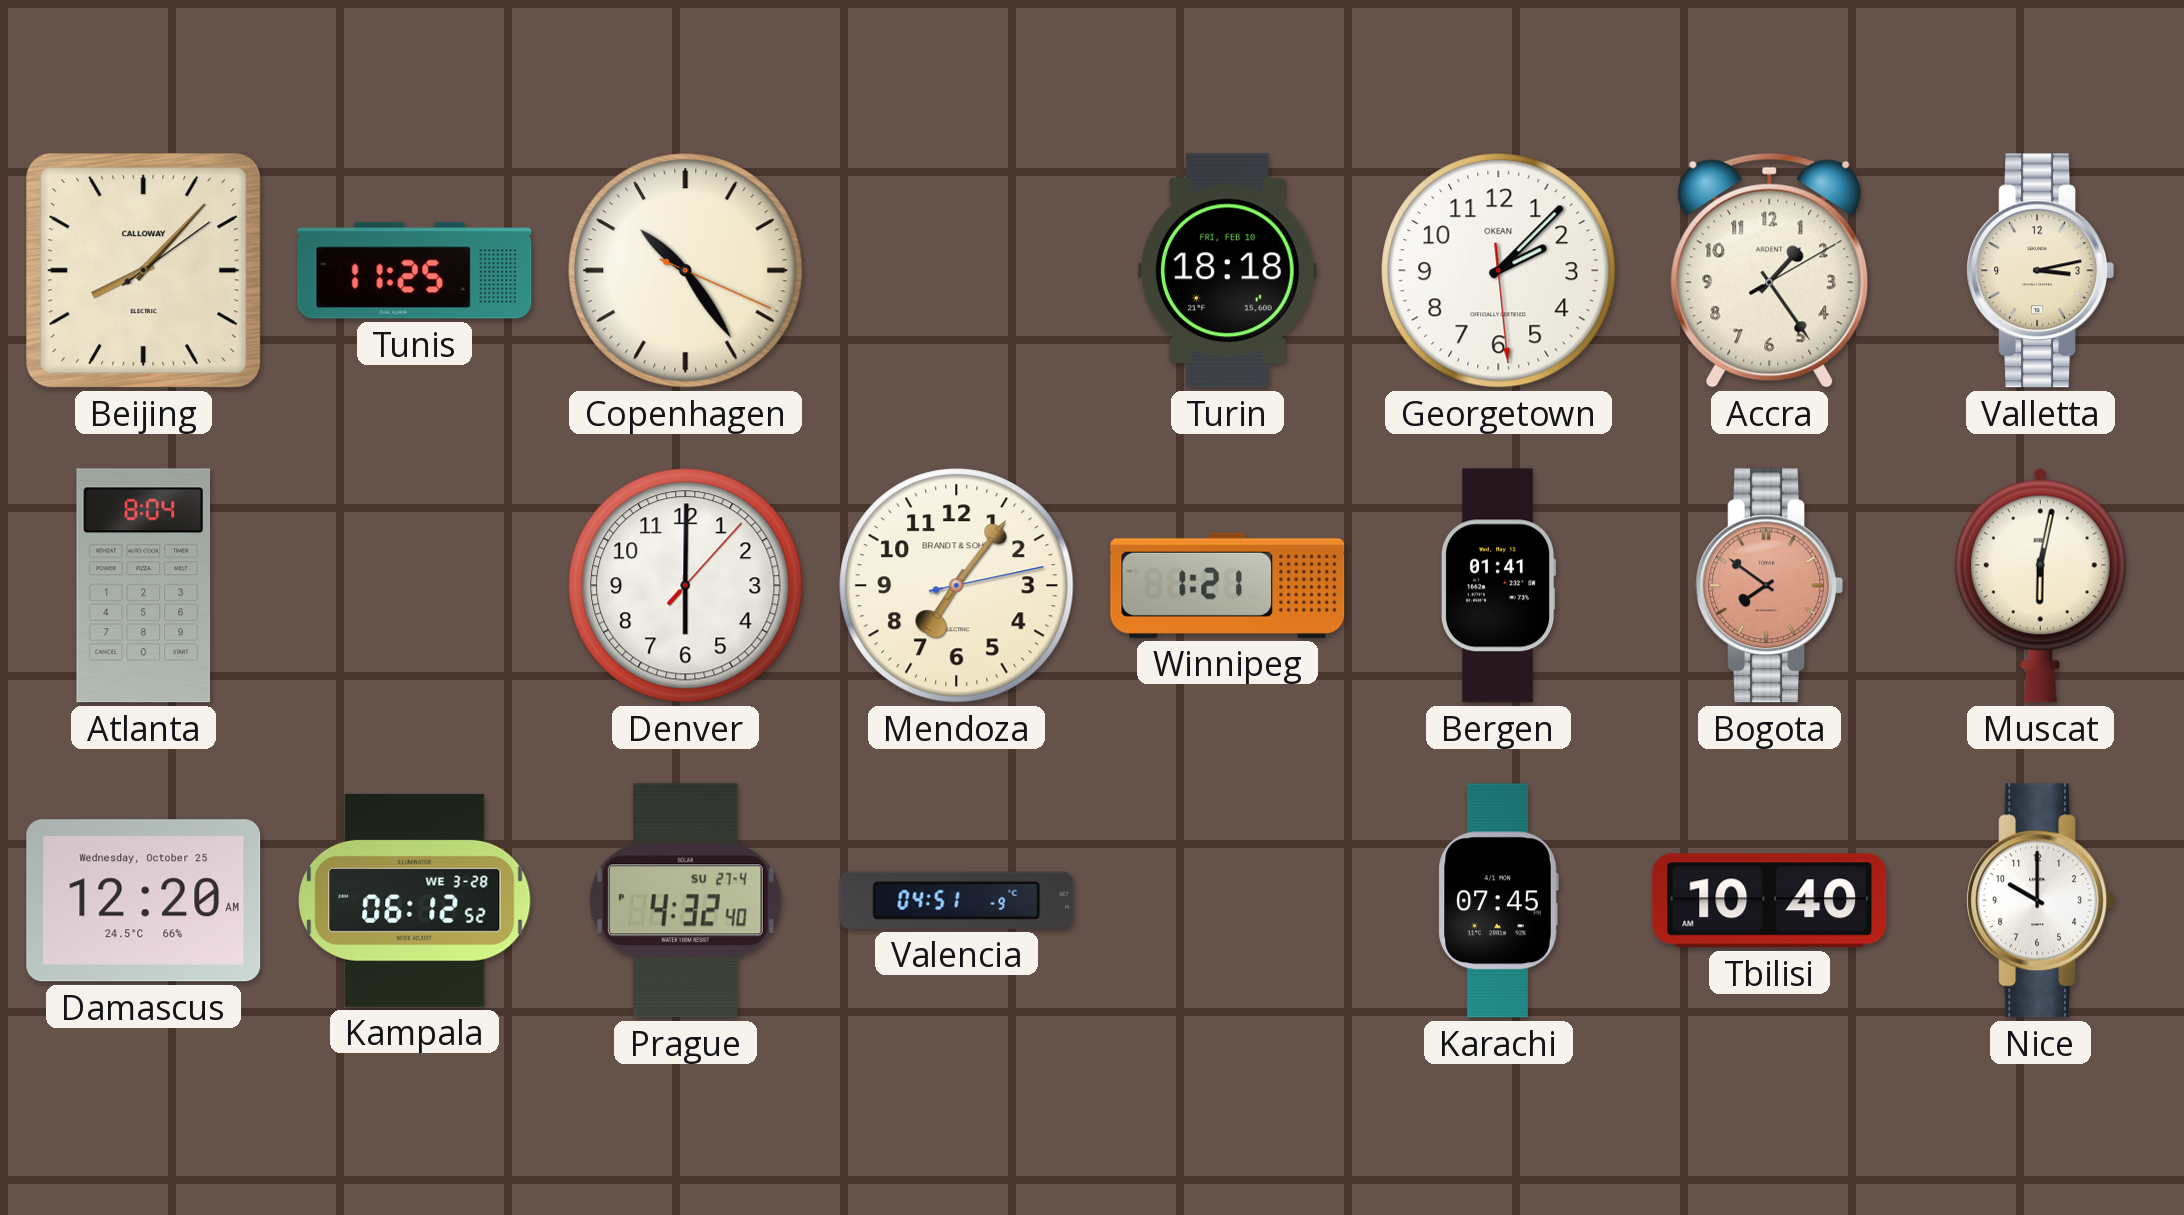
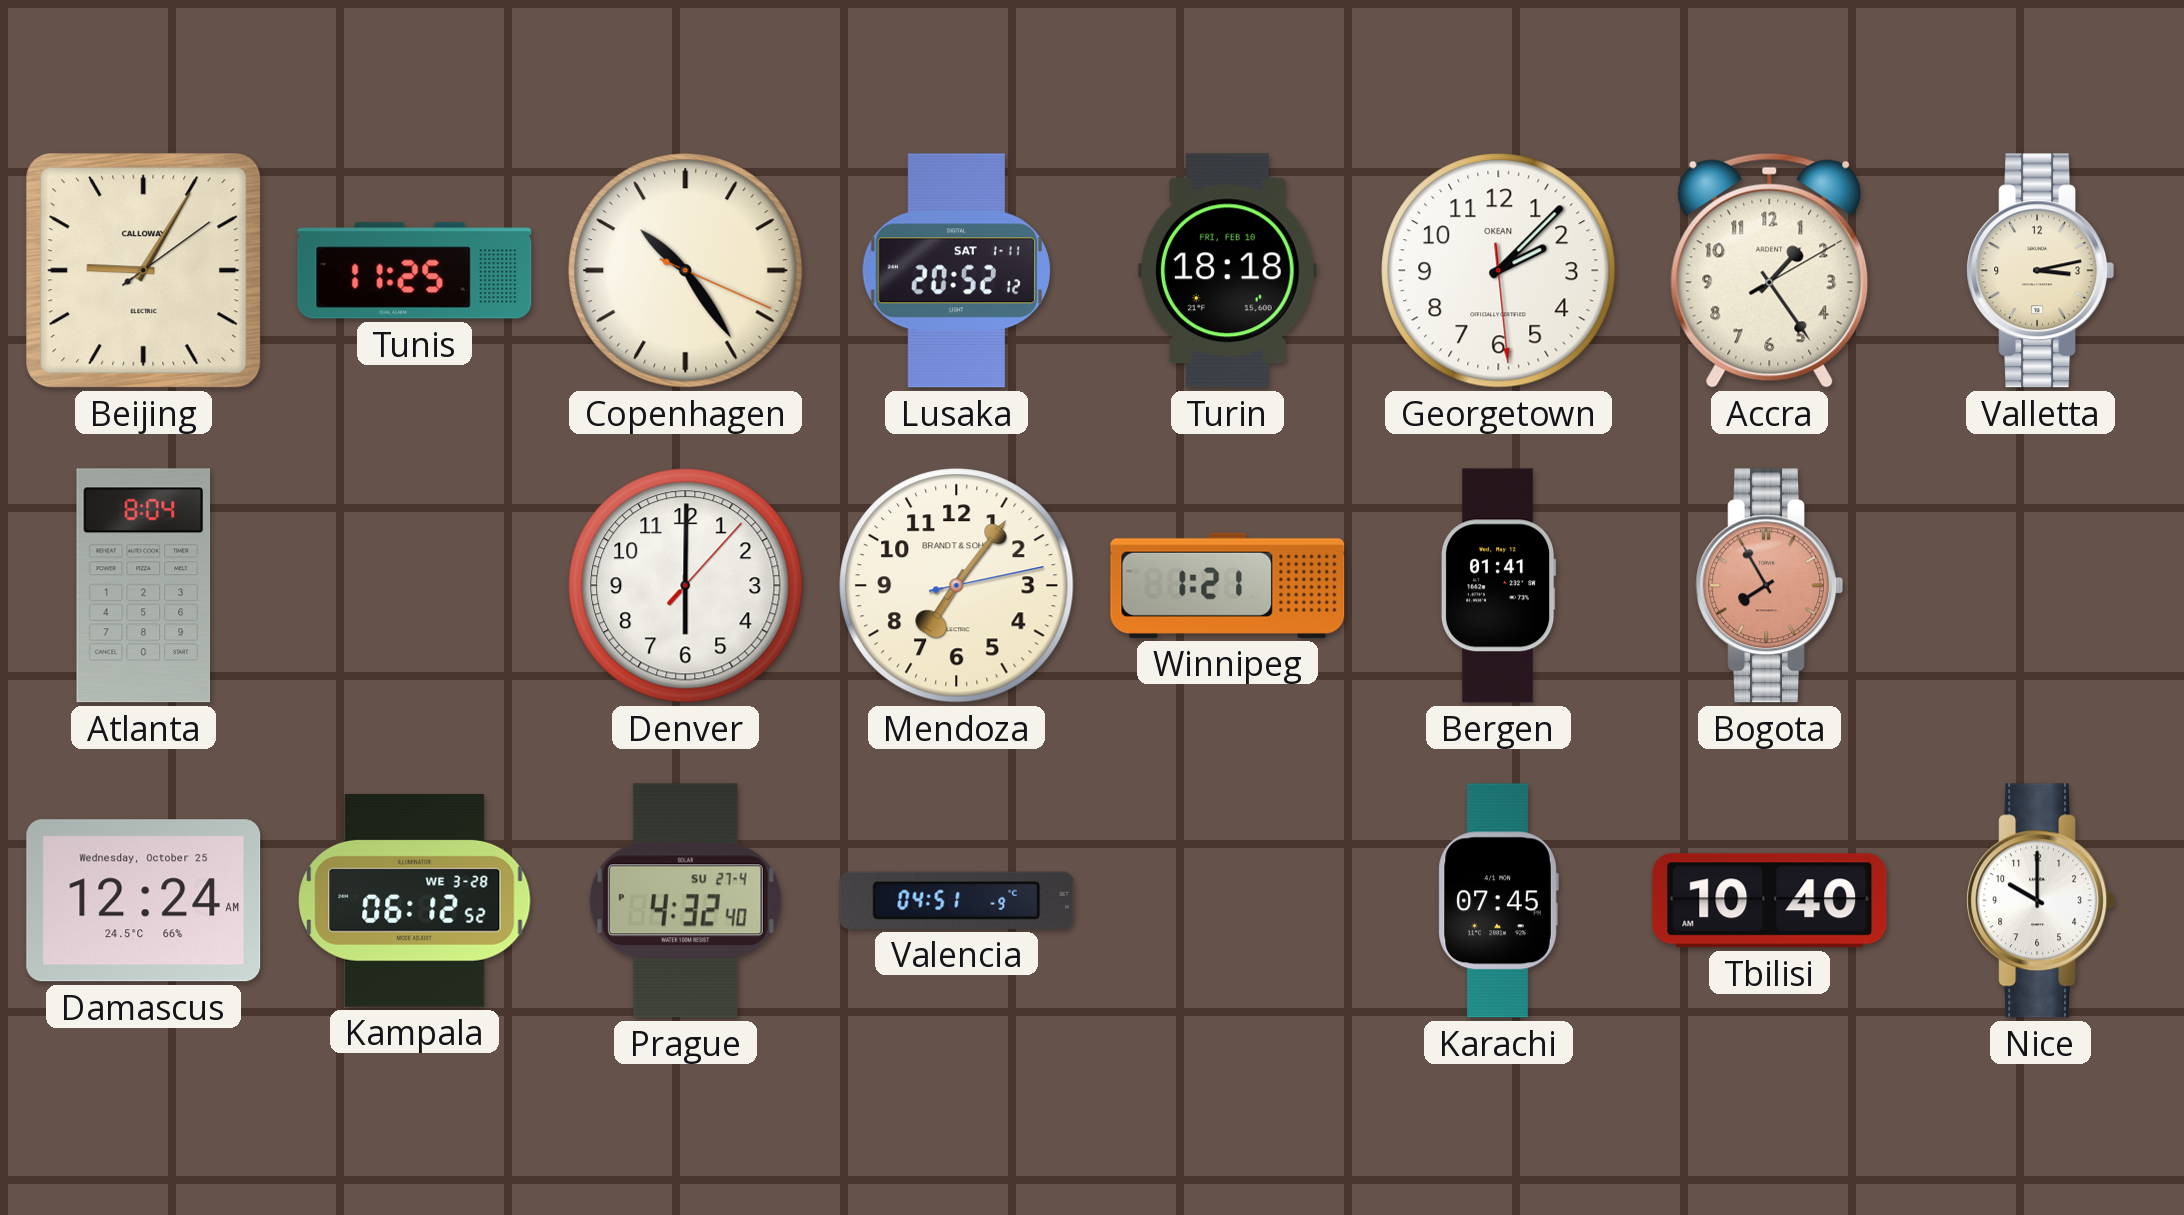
Beijing: 8:07 -> 9:05 (144, 271)
Lusaka: none -> 20:52 (956, 271)
Bogota: 7:51 -> 7:55 (1769, 586)
Muscat: 6:02 -> none (2040, 585)
Damascus: 12:20 -> 12:24 (144, 901)
